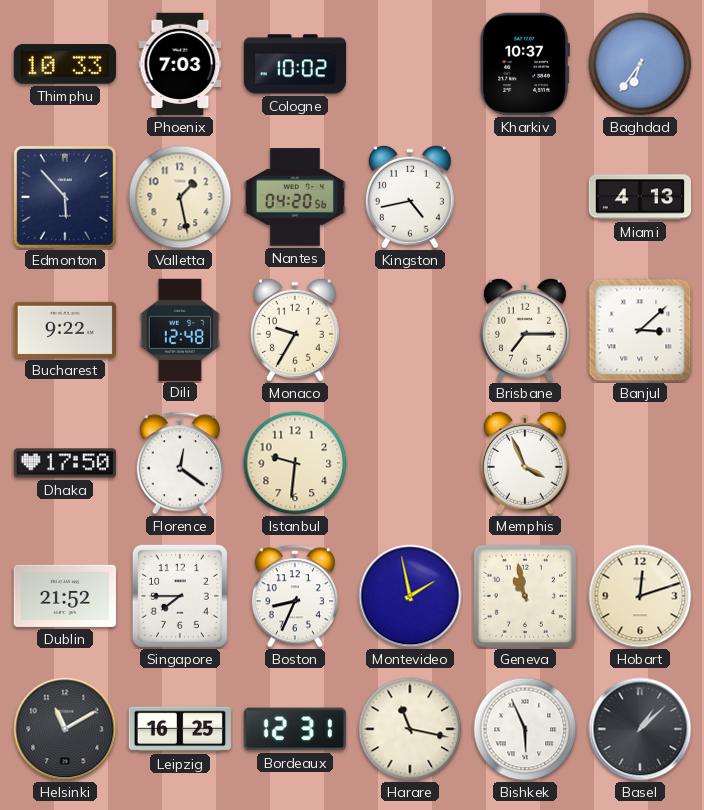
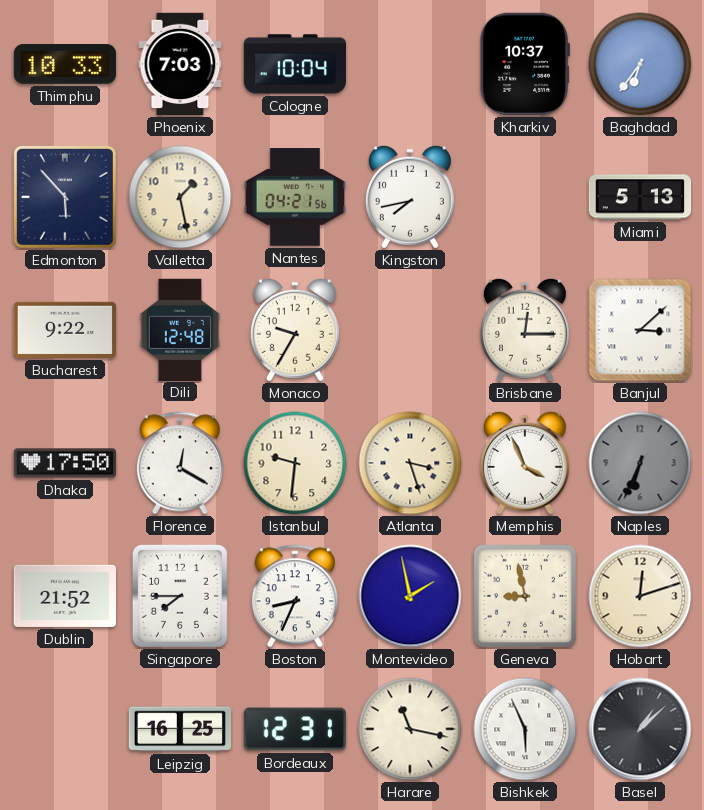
Cologne: 10:02 -> 10:04 (294, 64)
Nantes: 04:20 -> 04:21 (294, 197)
Kingston: 4:43 -> 7:43 (410, 197)
Miami: 4:13 -> 5:13 (640, 197)
Brisbane: 7:15 -> 12:15 (525, 330)
Florence: 12:21 -> 12:20 (180, 463)
Atlanta: none -> 3:27 (410, 463)
Naples: none -> 6:34 (640, 463)
Geneva: 10:58 -> 8:58 (525, 596)
Helsinki: 11:10 -> none (65, 729)
